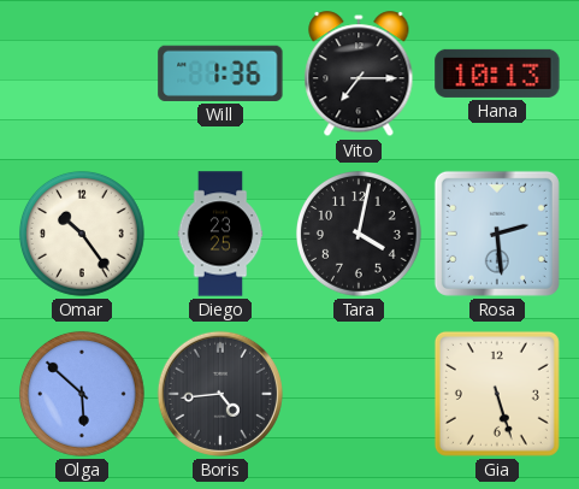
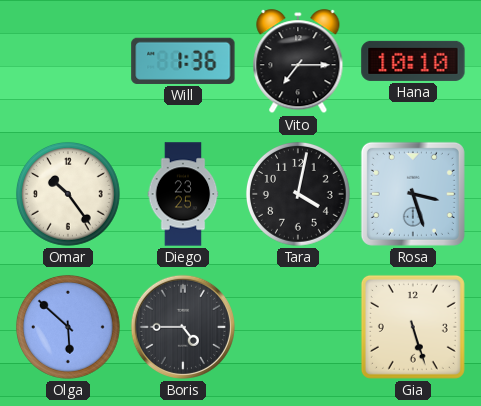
Hana: 10:13 -> 10:10 (413, 61)
Rosa: 2:29 -> 3:27 (413, 194)
Boris: 4:44 -> 4:45 (183, 327)
